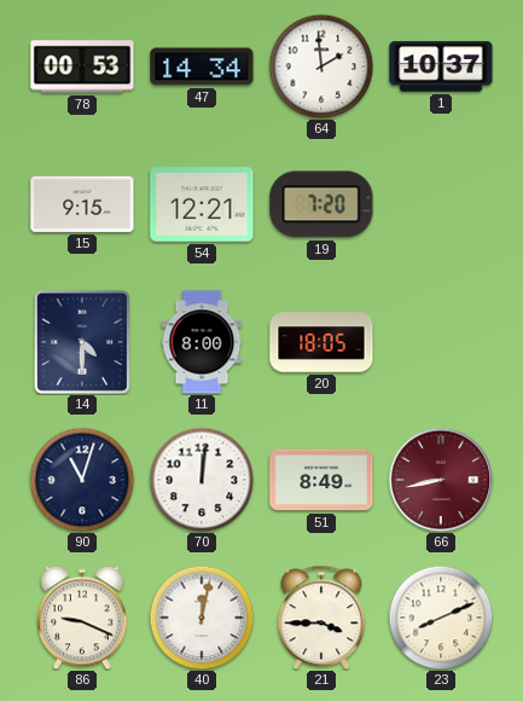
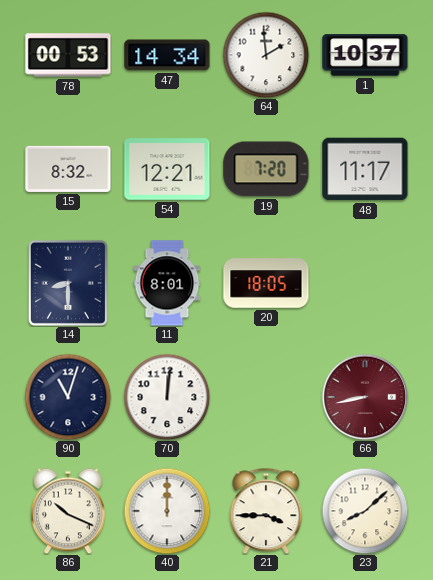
15: 9:15 -> 8:32 (68, 169)
48: none -> 11:17 (365, 169)
14: 4:30 -> 8:30 (68, 283)
11: 8:00 -> 8:01 (167, 283)
51: 8:49 -> none (321, 480)
86: 9:19 -> 10:19 (68, 511)
40: 12:02 -> 12:00 (167, 511)
23: 8:11 -> 8:08 (365, 511)
